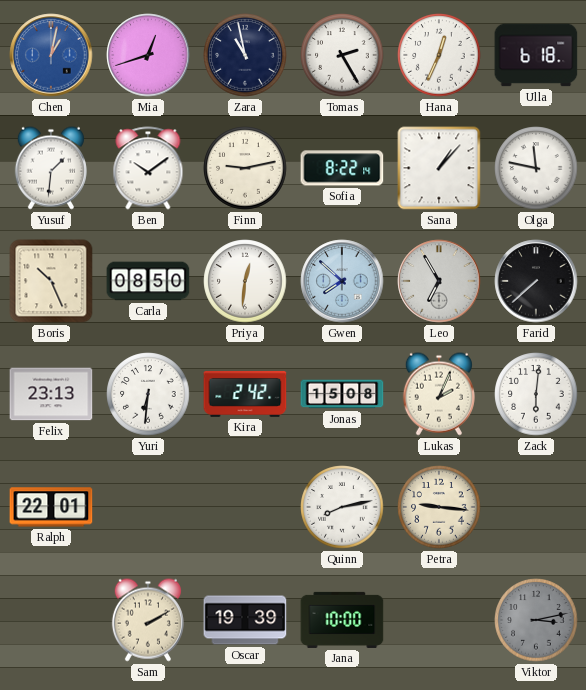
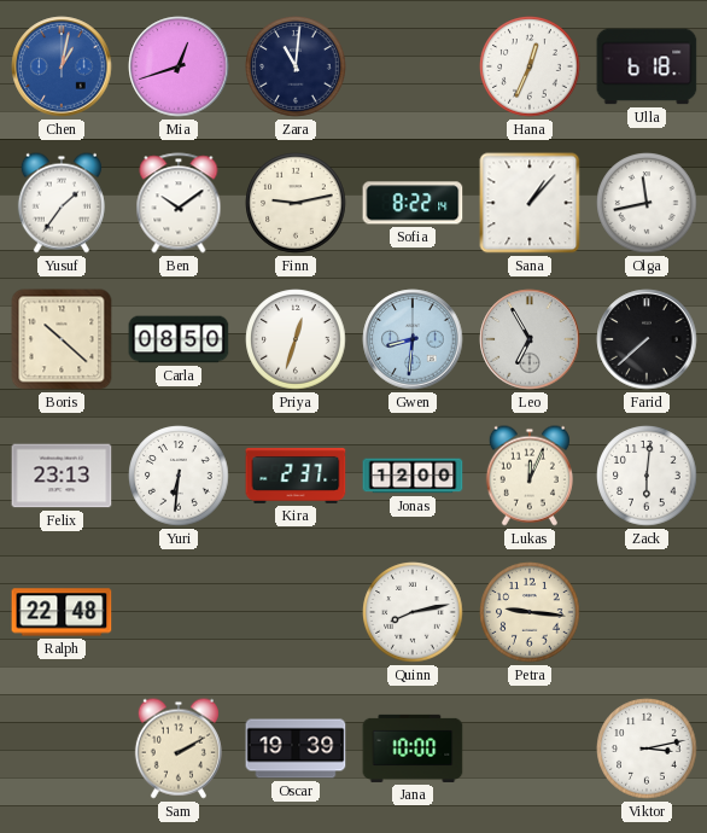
Zara: 10:58 -> 11:01 (296, 66)
Tomas: 2:25 -> none (342, 55)
Yusuf: 1:31 -> 1:36 (62, 203)
Olga: 11:47 -> 11:43 (647, 203)
Boris: 10:26 -> 10:22 (62, 339)
Priya: 12:31 -> 12:33 (296, 339)
Gwen: 7:52 -> 8:31 (413, 339)
Kira: 2:42 -> 2:37 (296, 476)
Jonas: 15:08 -> 12:00 (413, 476)
Lukas: 2:04 -> 12:04 (530, 476)
Ralph: 22:01 -> 22:48 (62, 612)
Viktor dial: grey -> white (647, 748)
